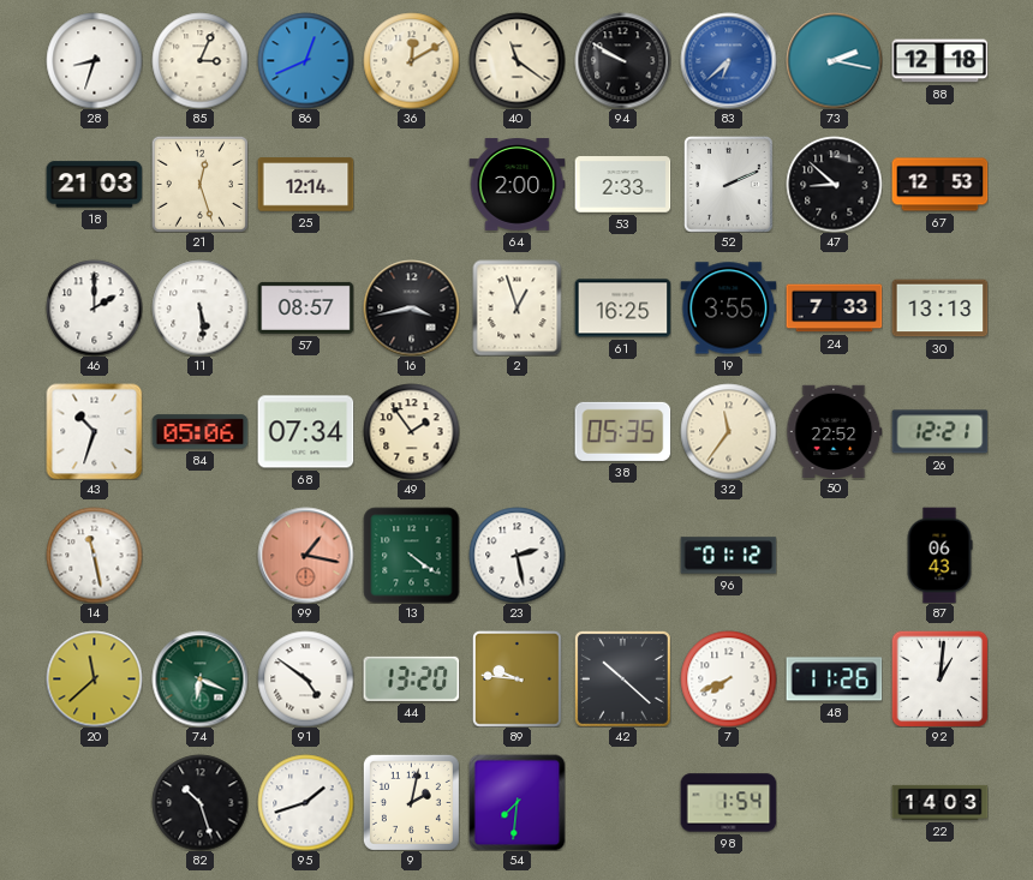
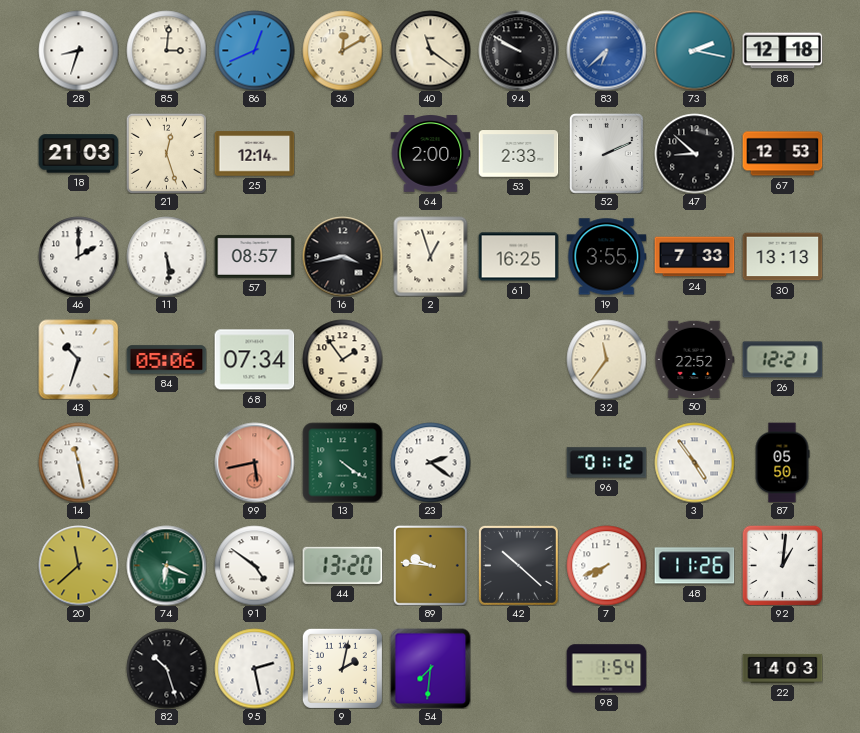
85: 3:04 -> 3:01 (166, 50)
38: 05:35 -> none (622, 431)
99: 1:17 -> 5:43 (254, 462)
23: 2:28 -> 2:21 (430, 462)
3: none -> 4:54 (694, 462)
87: 06:43 -> 05:50 (782, 462)
95: 1:42 -> 2:28 (254, 668)
